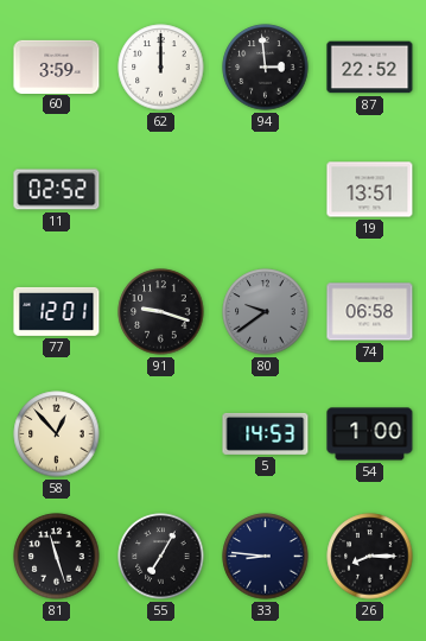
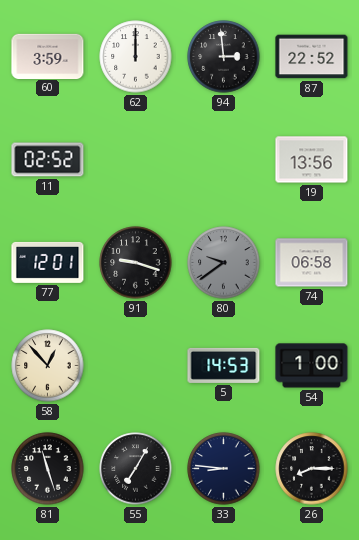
19: 13:51 -> 13:56 (312, 160)
